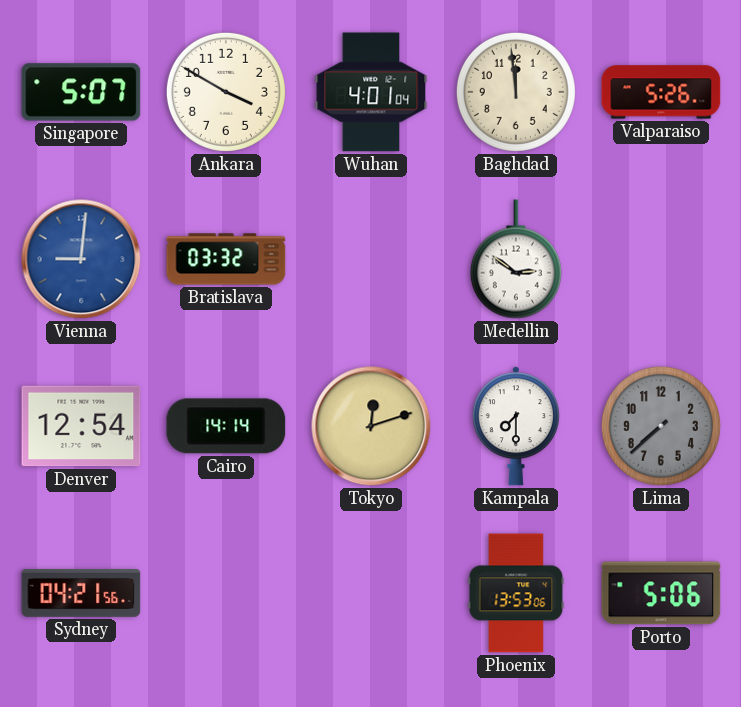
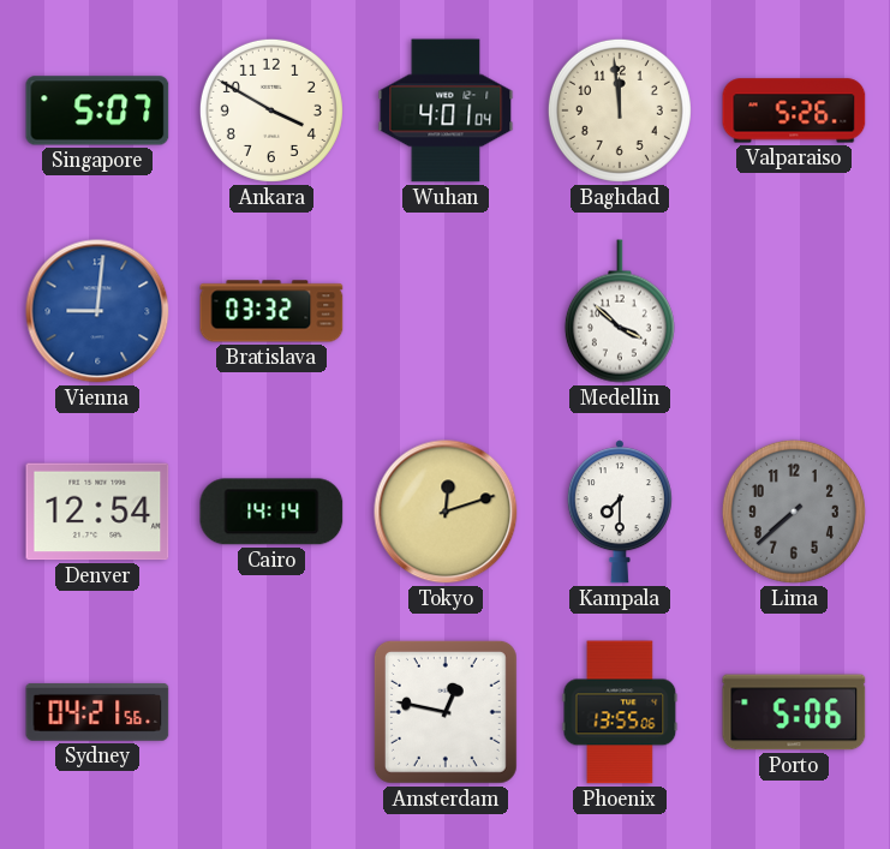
Medellin: 2:51 -> 3:52 (620, 311)
Amsterdam: none -> 12:47 (446, 712)
Phoenix: 13:53 -> 13:55 (620, 712)
